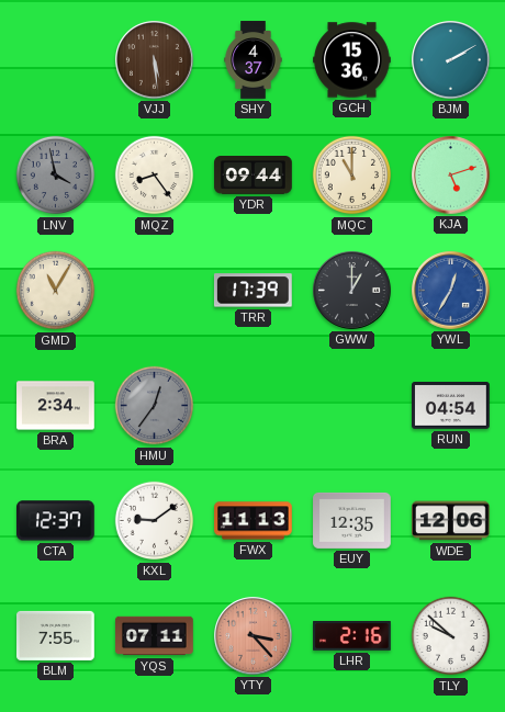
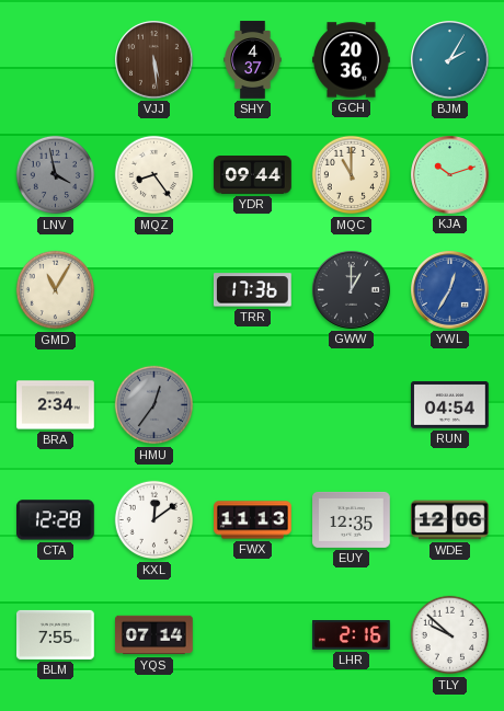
GCH: 15:36 -> 20:36 (352, 60)
BJM: 2:10 -> 2:05 (450, 60)
KJA: 5:12 -> 10:12 (450, 175)
TRR: 17:39 -> 17:36 (253, 290)
CTA: 12:37 -> 12:28 (56, 520)
KXL: 9:09 -> 12:09 (154, 520)
YQS: 07:11 -> 07:14 (154, 635)
YTY: 3:23 -> none (254, 636)
